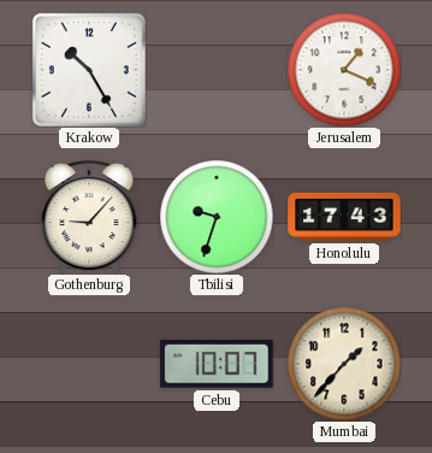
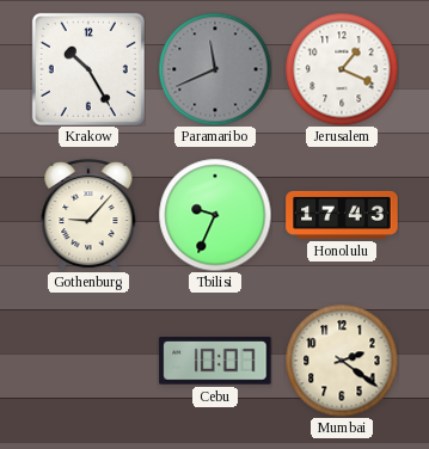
Paramaribo: none -> 11:41 (215, 69)
Tbilisi: 9:33 -> 9:34 (215, 215)
Mumbai: 1:37 -> 2:21 (342, 361)
